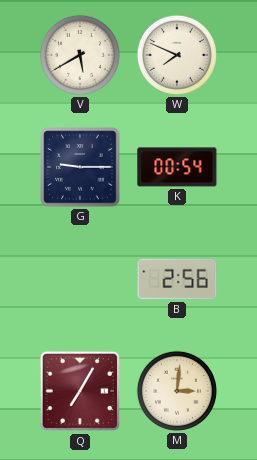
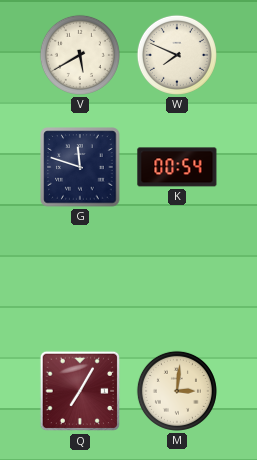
G: 9:15 -> 11:48 (80, 167)
B: 2:56 -> none (177, 279)
